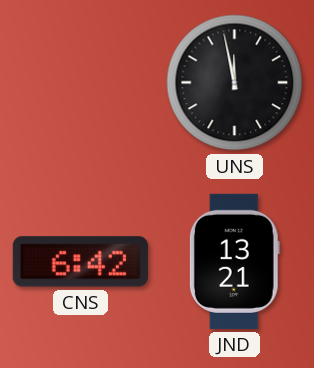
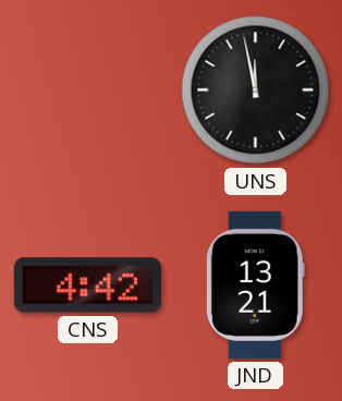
CNS: 6:42 -> 4:42 (87, 285)
